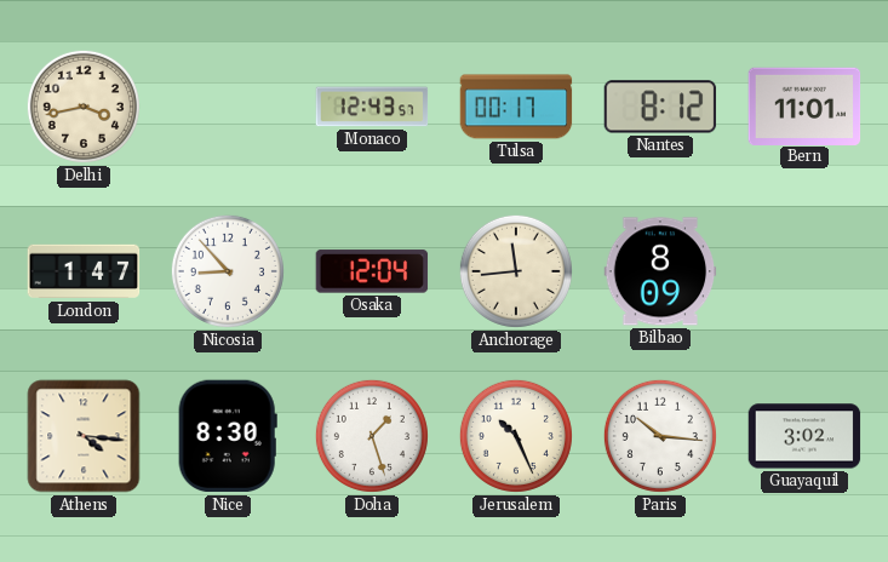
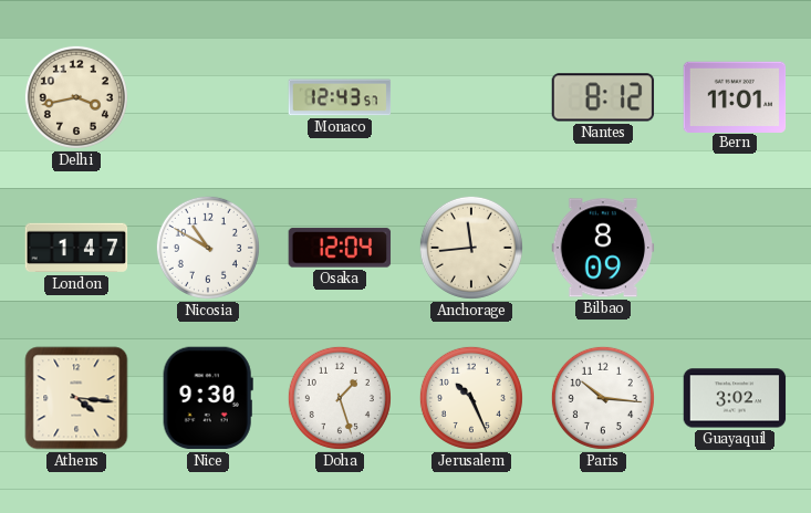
Tulsa: 00:17 -> none (516, 107)
Nicosia: 8:53 -> 10:50 (208, 248)
Nice: 8:30 -> 9:30 (208, 398)
